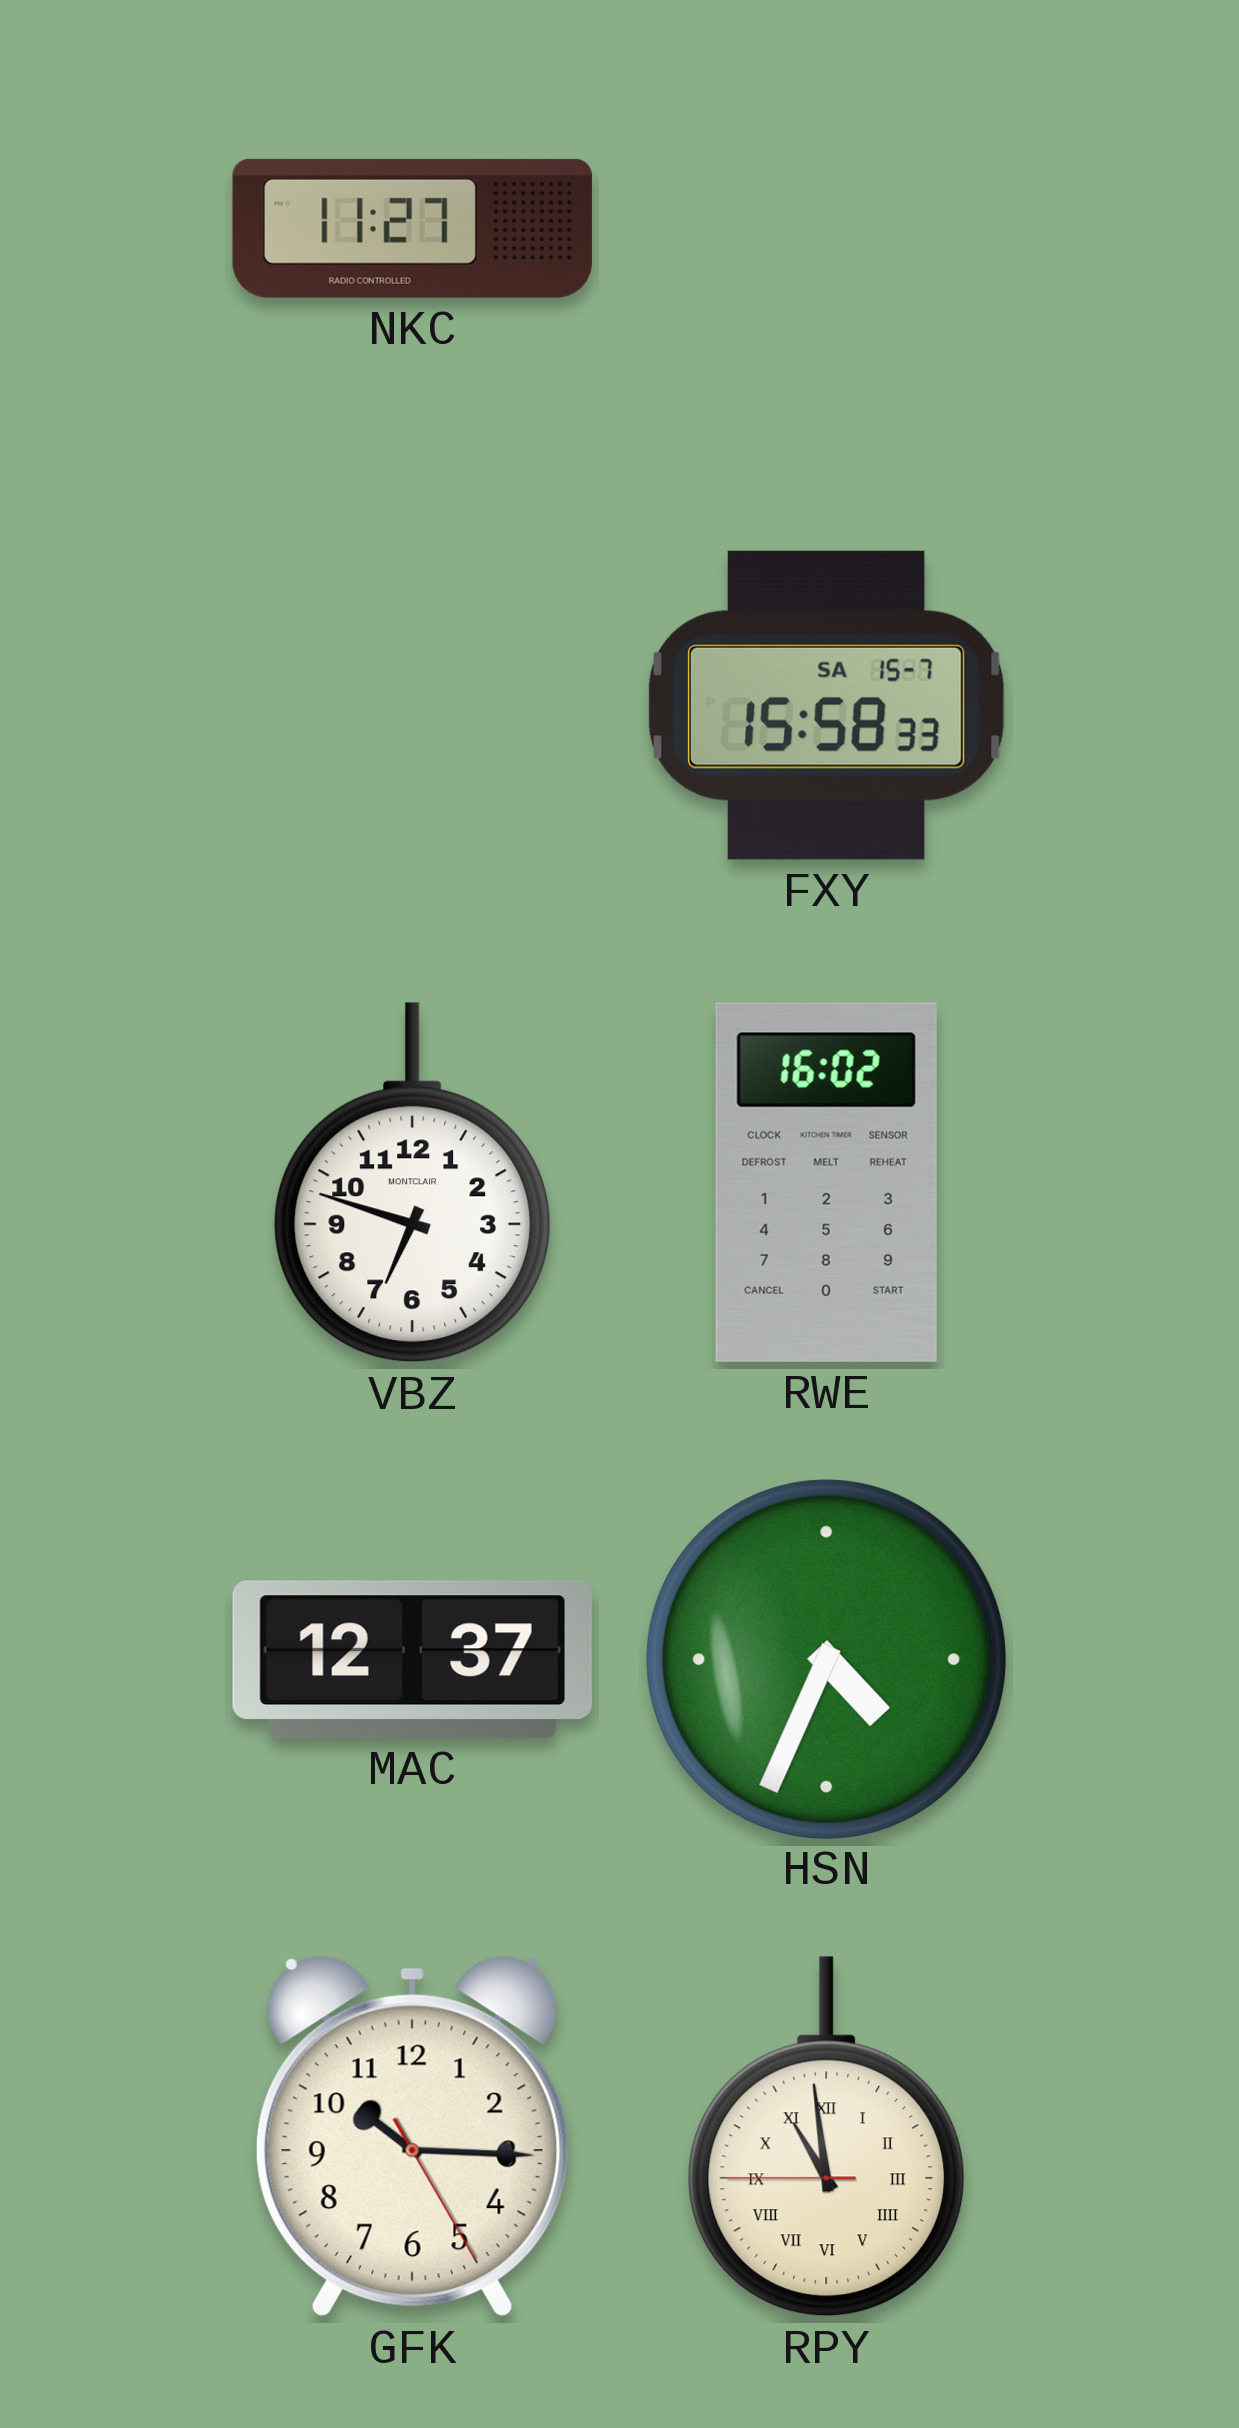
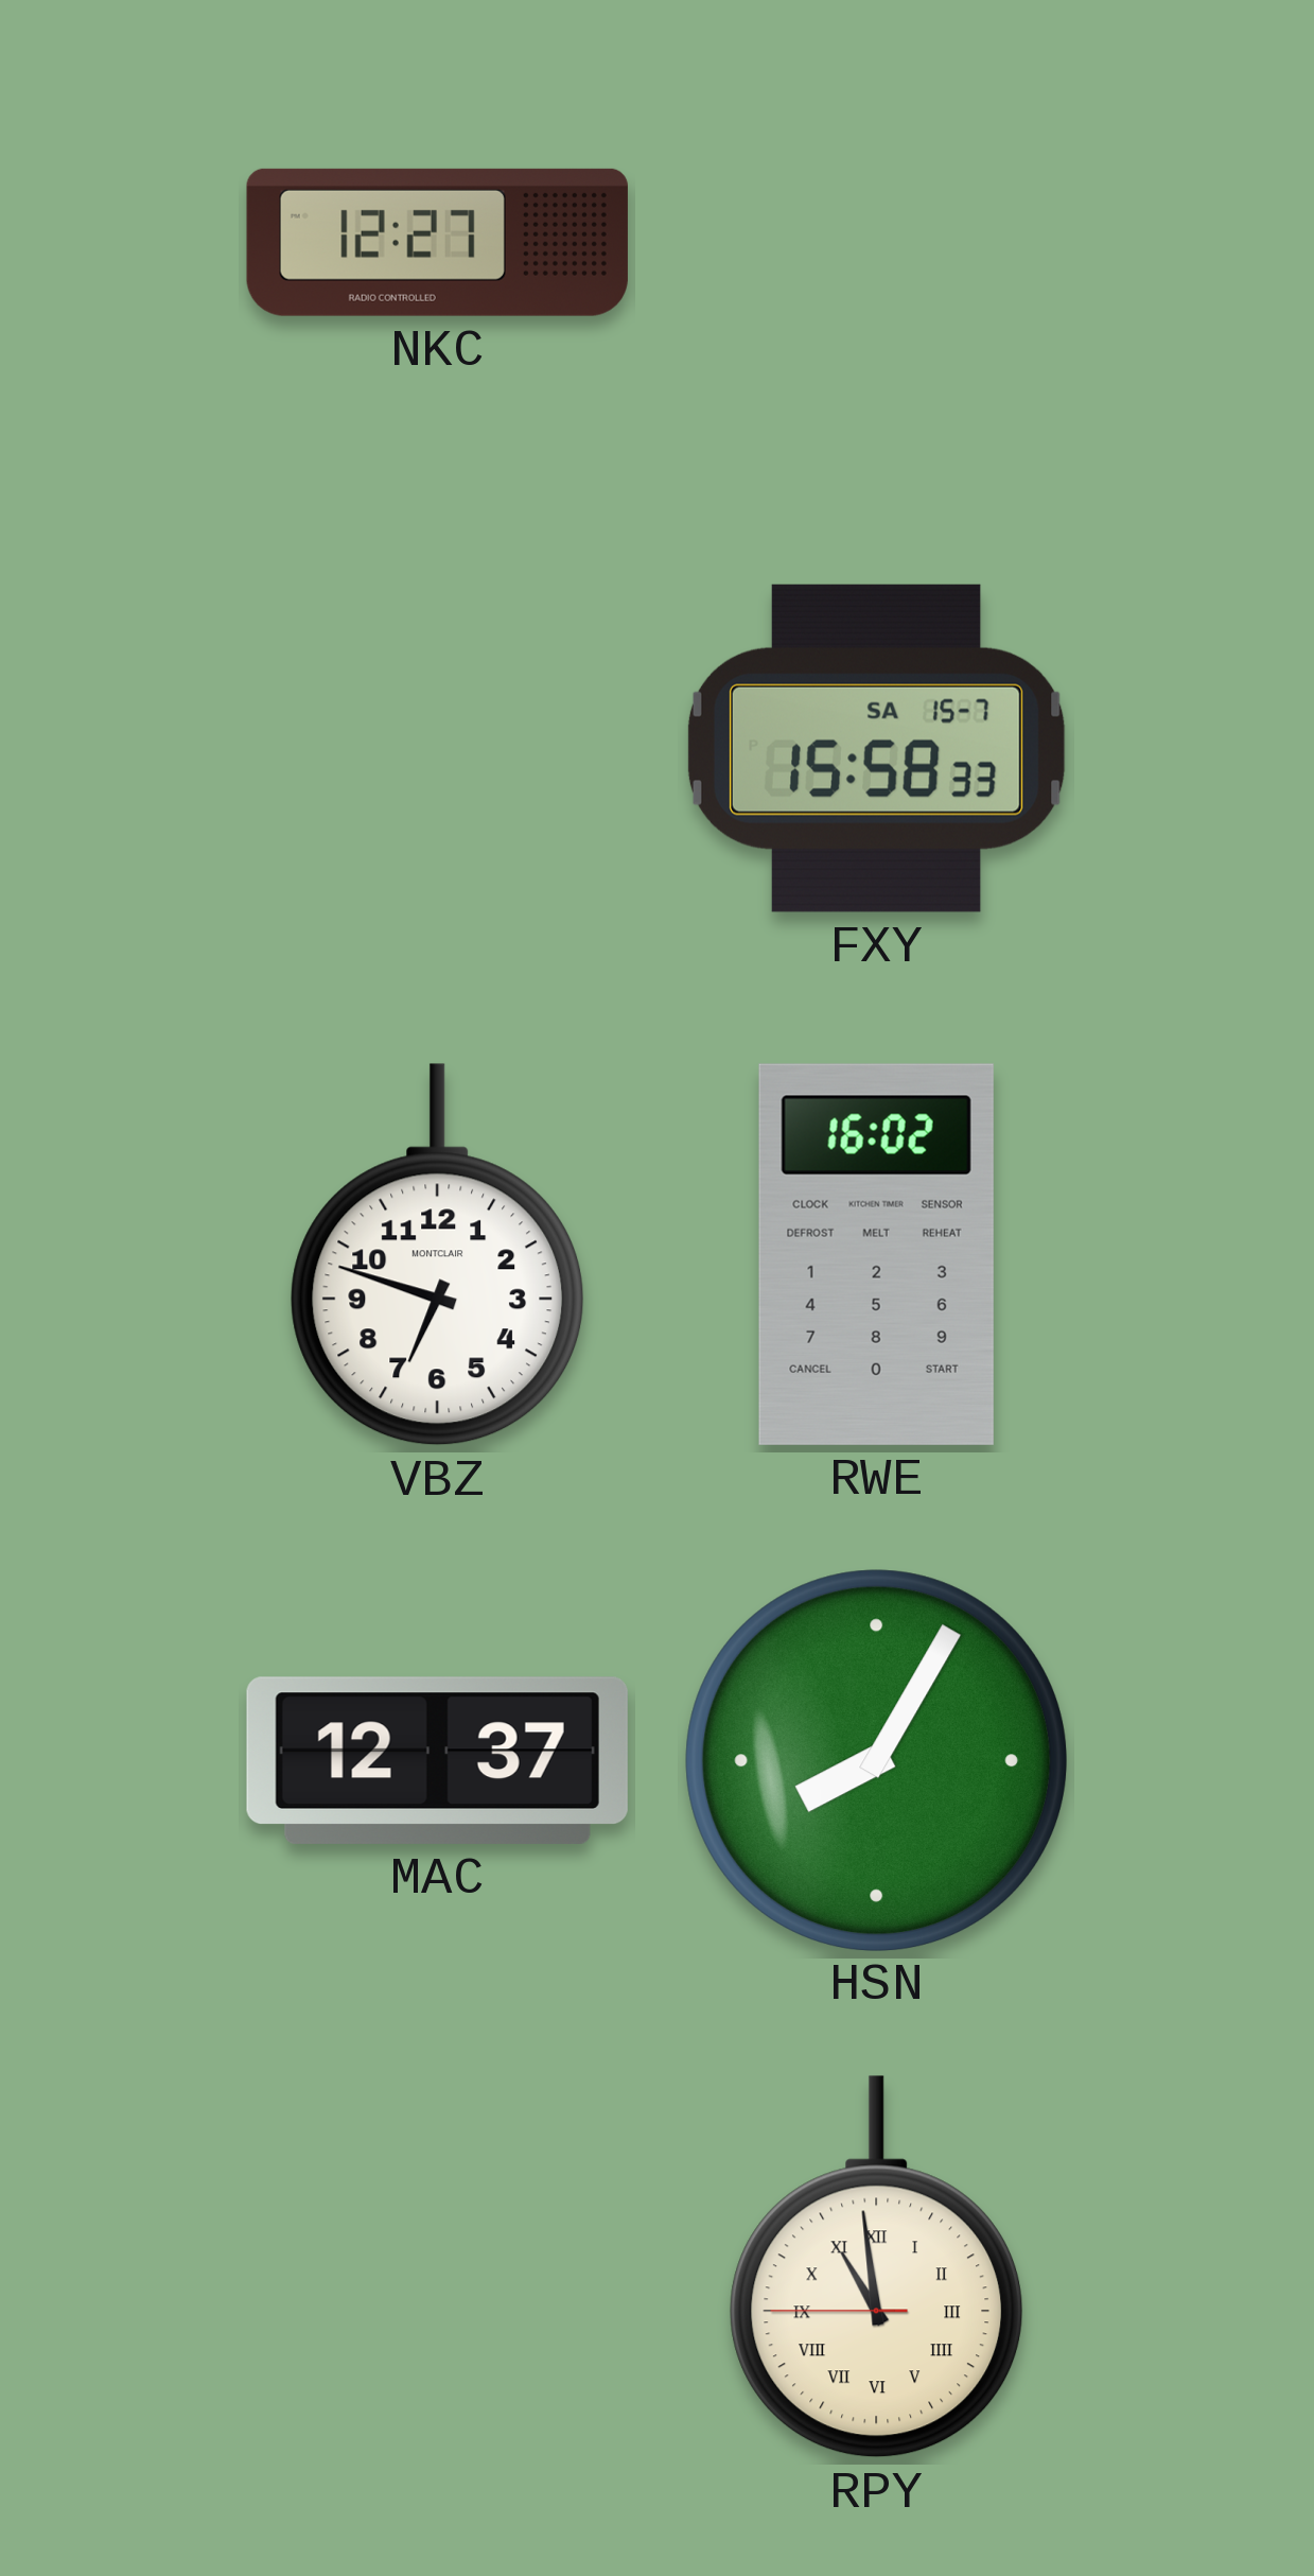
NKC: 11:27 -> 12:27 (437, 242)
HSN: 4:34 -> 8:05 (876, 1760)
GFK: 10:15 -> none (412, 2136)
